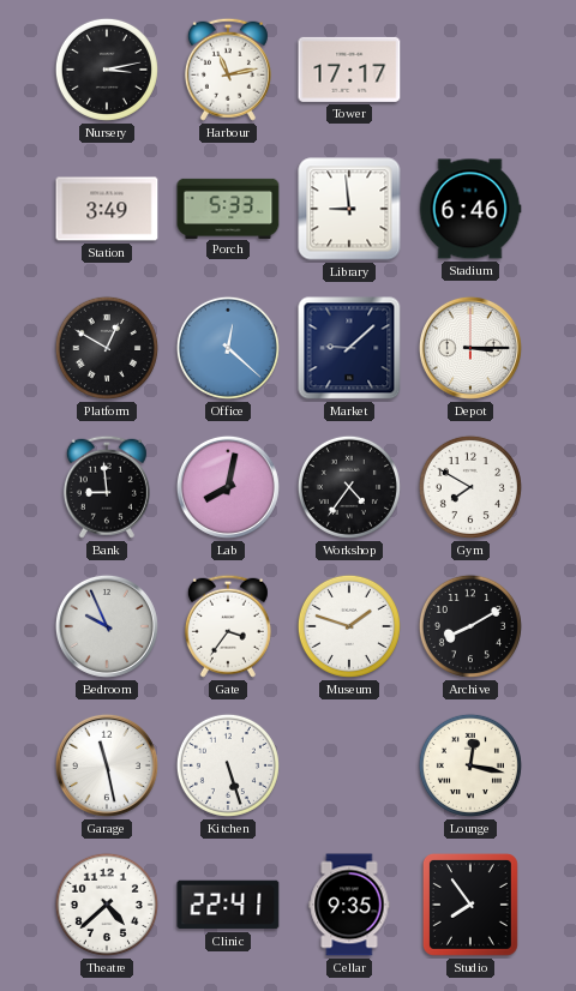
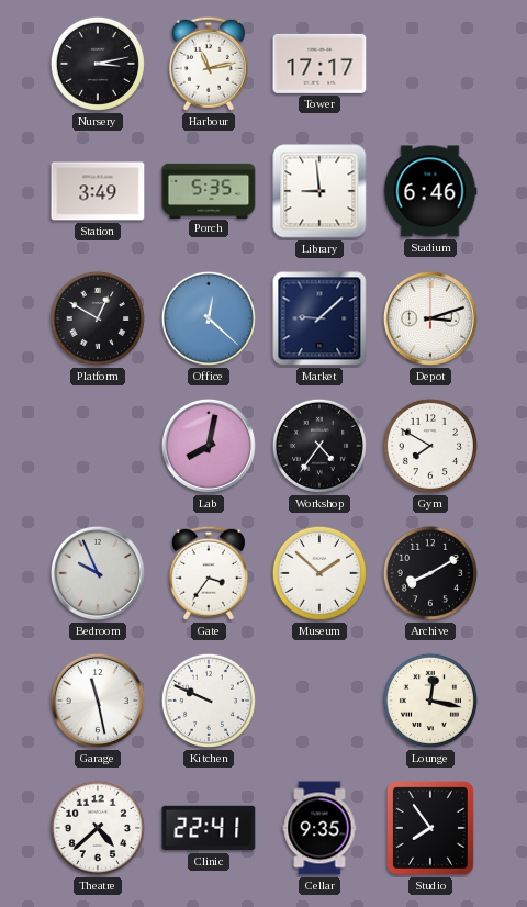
Porch: 5:33 -> 5:35 (209, 190)
Depot: 3:15 -> 3:12 (430, 318)
Bank: 8:59 -> none (107, 487)
Museum: 1:48 -> 1:52 (319, 573)
Kitchen: 5:27 -> 9:49 (209, 701)
